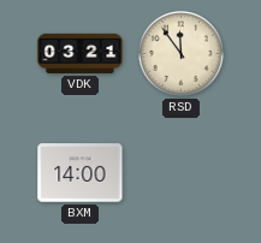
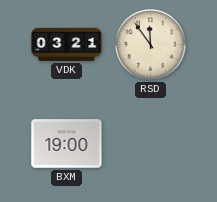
BXM: 14:00 -> 19:00 (67, 144)
